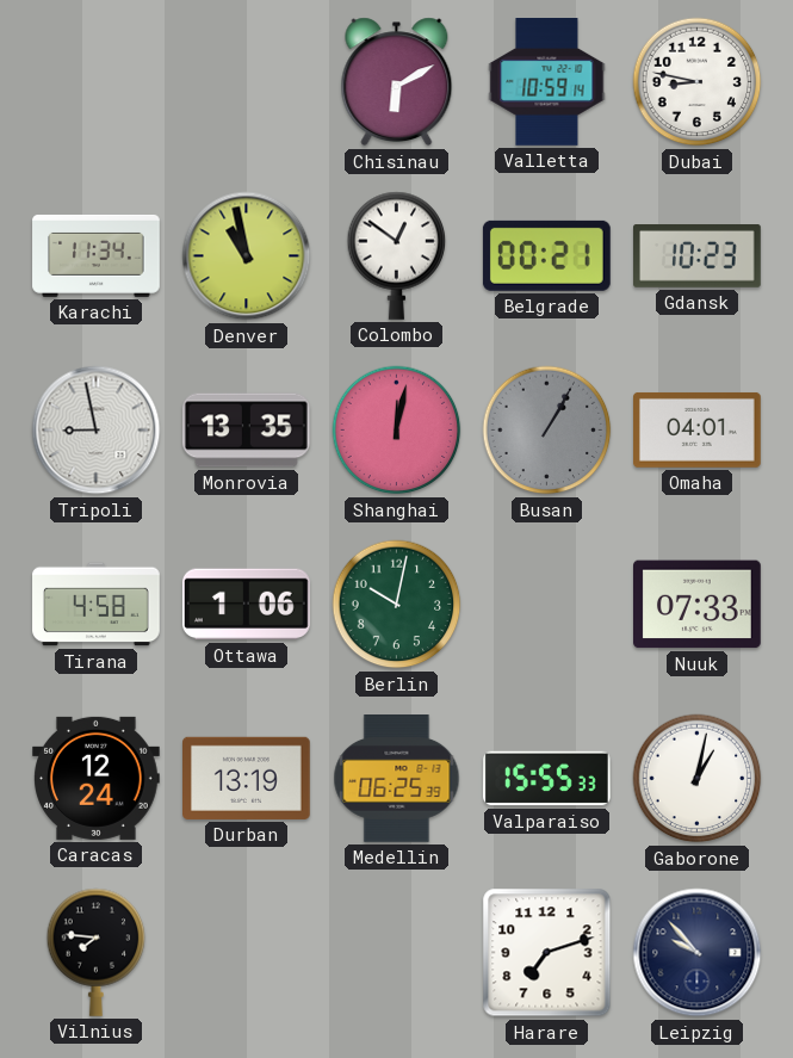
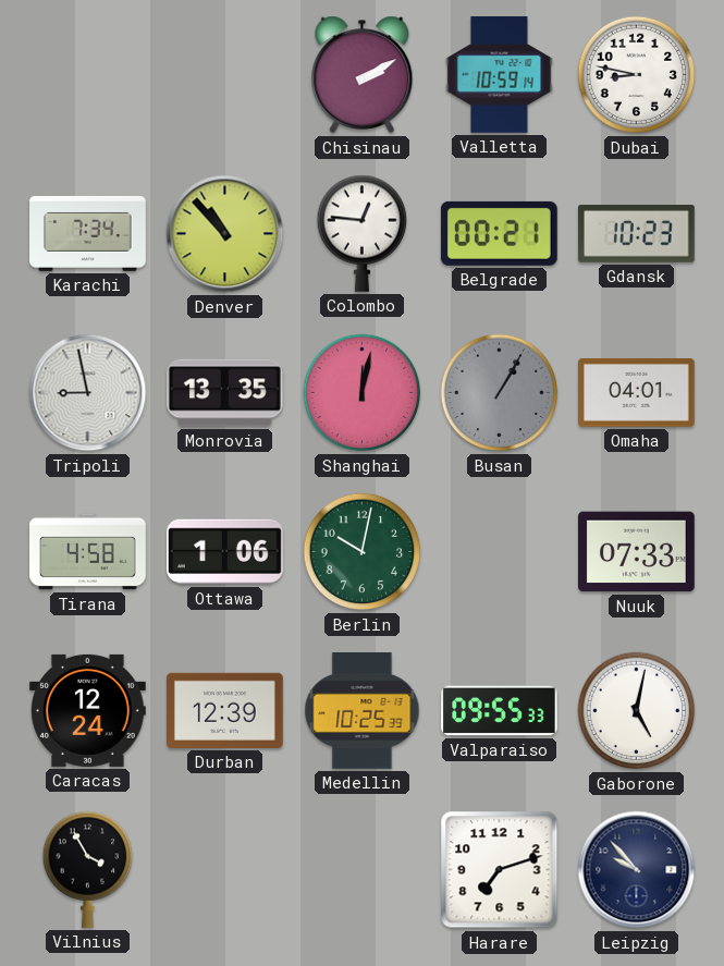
Chisinau: 6:10 -> 2:10 (363, 75)
Karachi: 11:34 -> 7:34 (88, 234)
Denver: 10:58 -> 10:53 (225, 234)
Colombo: 12:51 -> 12:46 (363, 233)
Durban: 13:19 -> 12:39 (225, 710)
Medellin: 06:25 -> 10:25 (363, 711)
Valparaiso: 15:55 -> 09:55 (500, 711)
Gaborone: 1:02 -> 5:02 (637, 711)
Vilnius: 7:46 -> 3:55 (88, 869)
